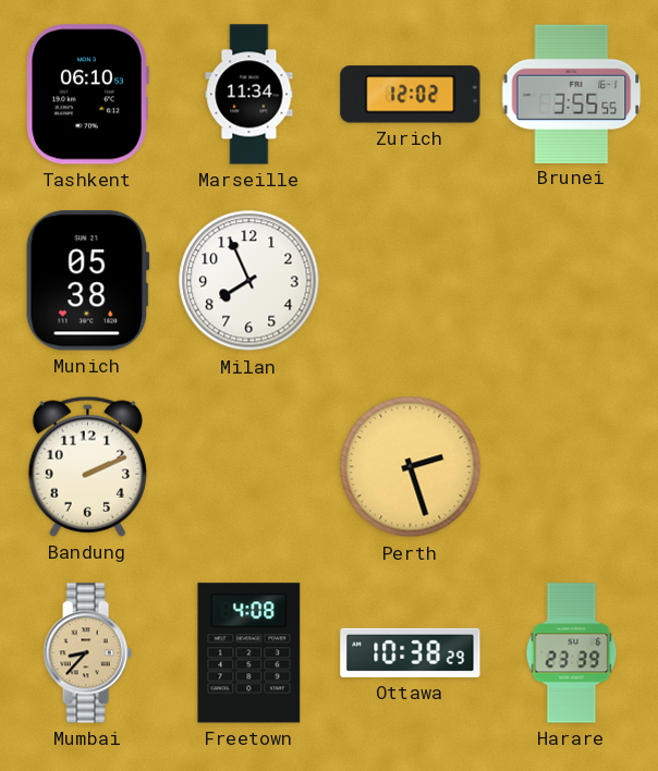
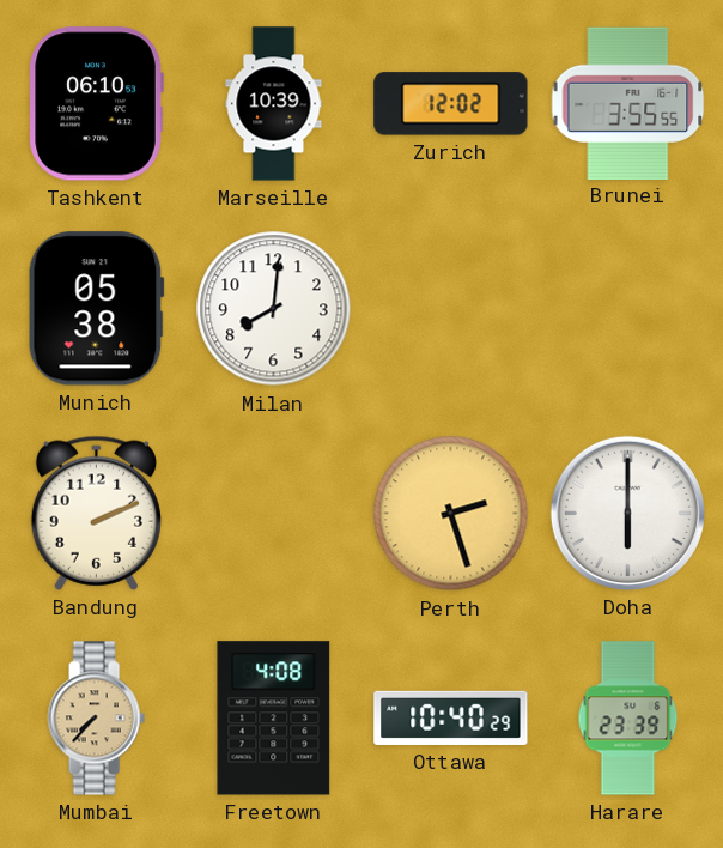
Marseille: 11:34 -> 10:39 (274, 104)
Milan: 7:56 -> 8:01 (274, 309)
Doha: none -> 6:00 (627, 513)
Mumbai: 8:37 -> 7:37 (96, 719)
Ottawa: 10:38 -> 10:40 (451, 717)
